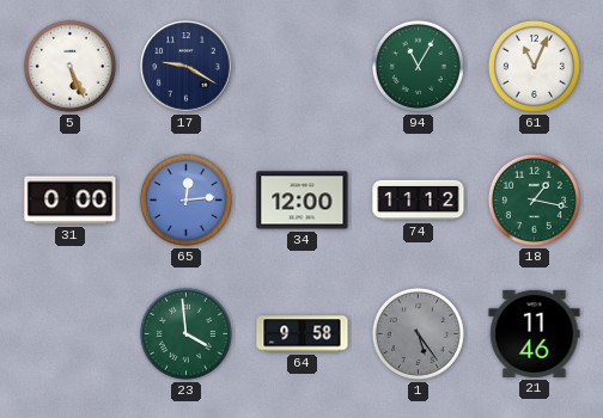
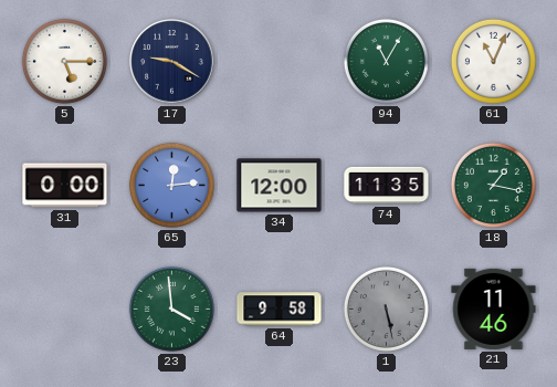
5: 5:26 -> 5:15 (64, 61)
74: 11:12 -> 11:35 (387, 186)
1: 5:24 -> 5:28 (386, 308)
